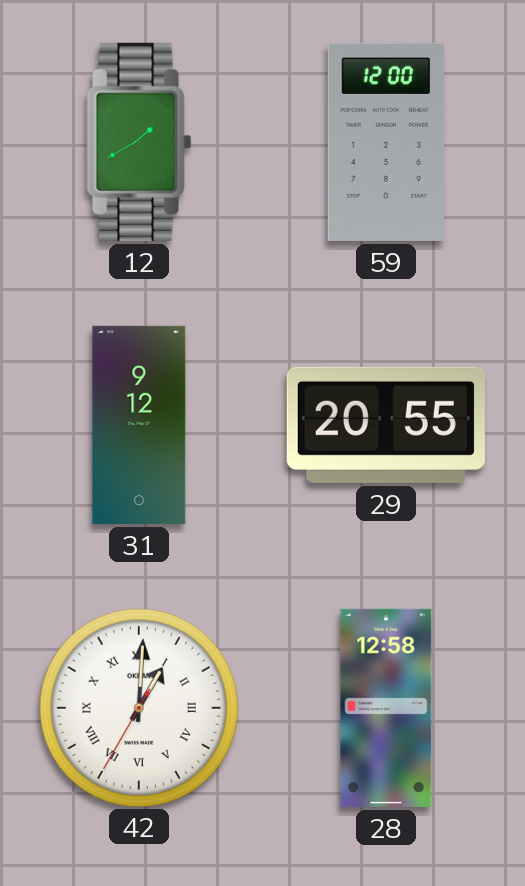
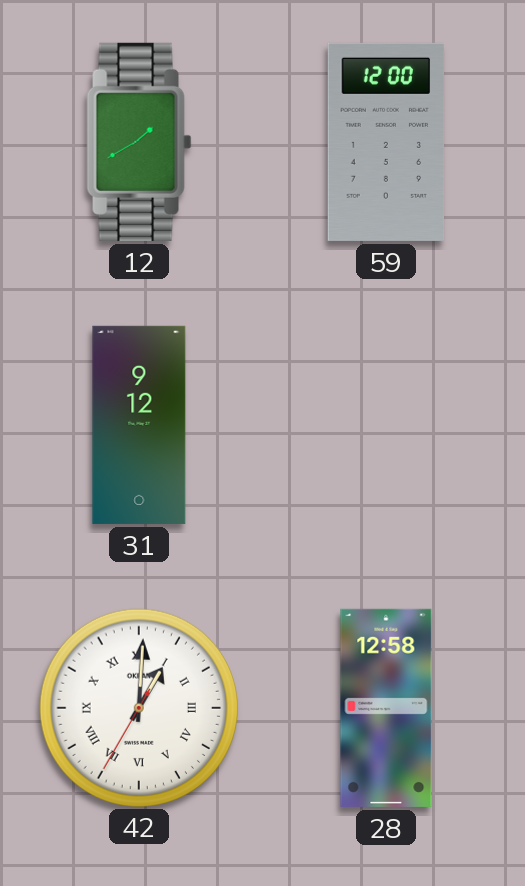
29: 20:55 -> none (386, 425)
